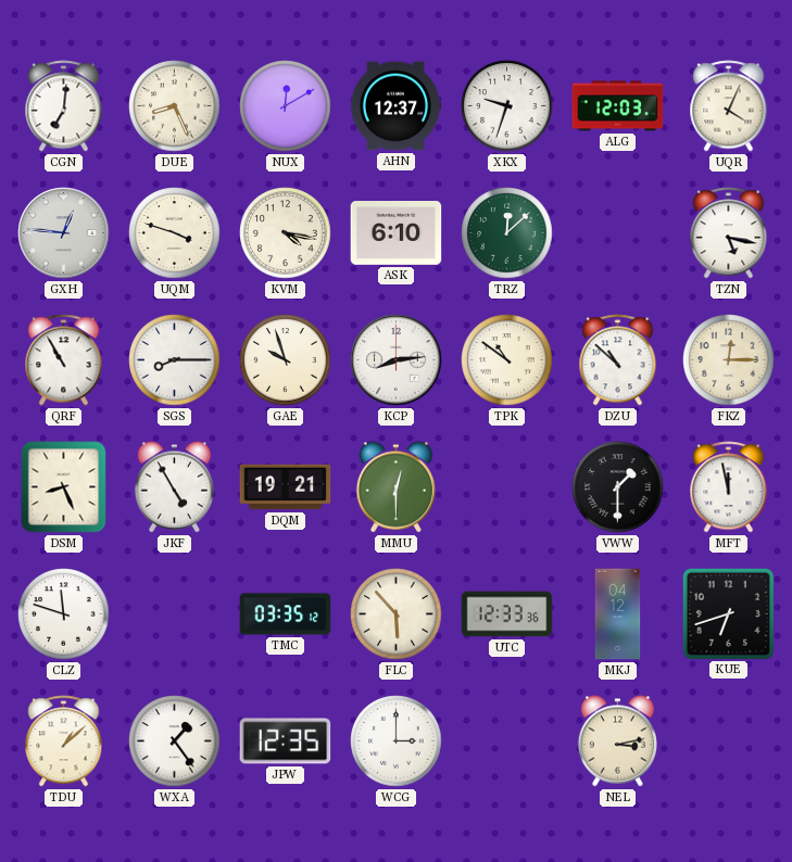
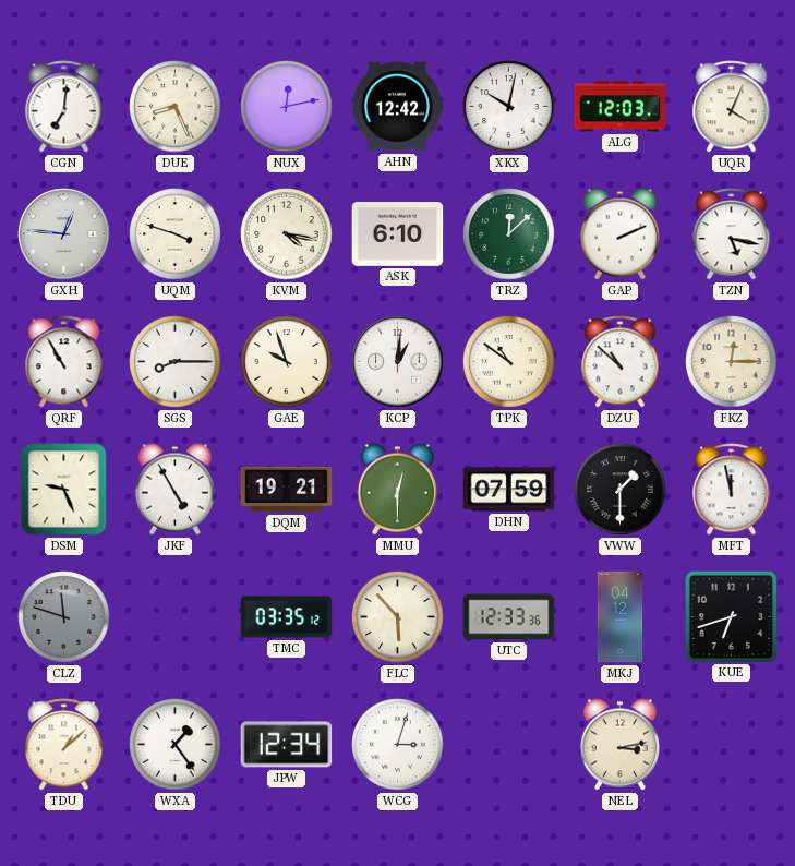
NUX: 12:10 -> 12:13 (287, 107)
AHN: 12:37 -> 12:42 (397, 107)
XKX: 9:33 -> 10:02 (509, 107)
GAP: none -> 2:11 (619, 234)
KCP: 8:14 -> 1:01 (398, 362)
DSM: 8:26 -> 9:26 (64, 490)
DHN: none -> 07:59 (509, 490)
CLZ dial: white -> grey (64, 617)
JPW: 12:35 -> 12:34 (287, 745)
WCG: 3:00 -> 3:03 (398, 745)
